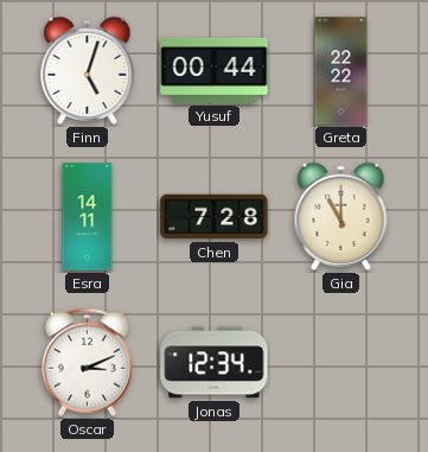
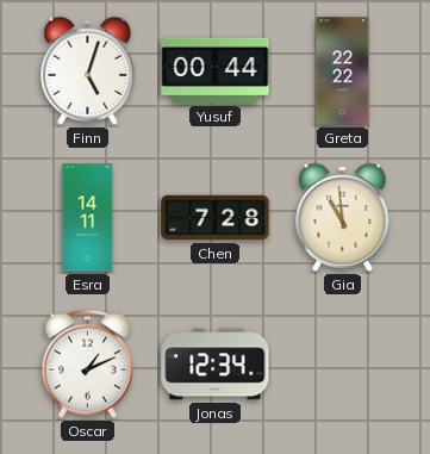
Gia: 11:00 -> 10:59 (343, 217)
Oscar: 3:11 -> 1:11 (87, 363)
